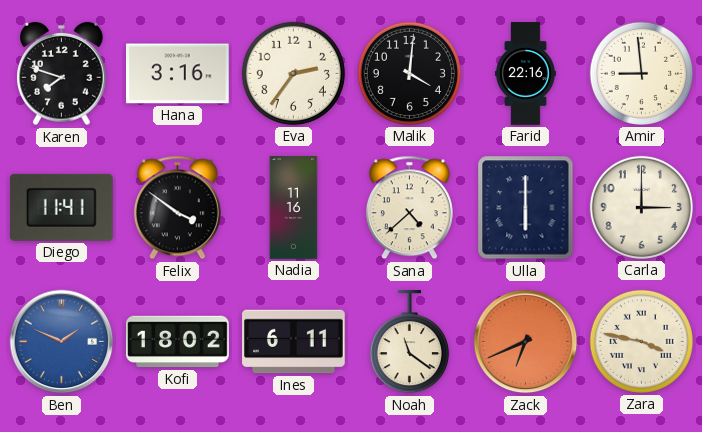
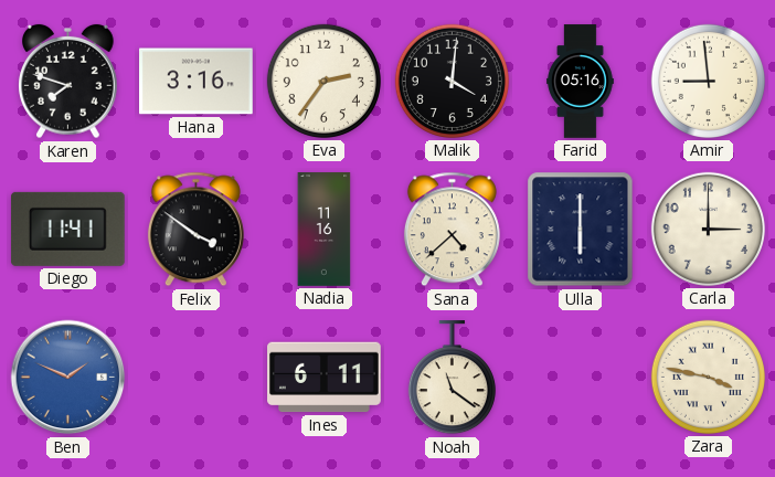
Farid: 22:16 -> 05:16 (581, 82)
Kofi: 18:02 -> none (178, 342)
Zack: 6:41 -> none (526, 342)
